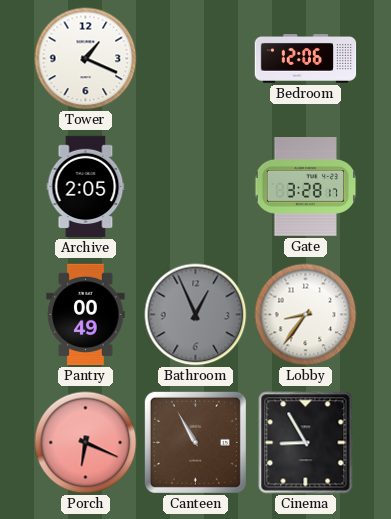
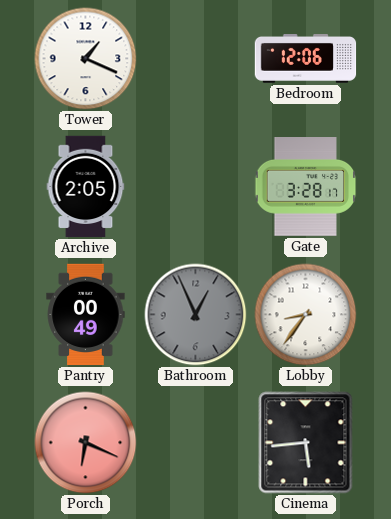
Canteen: 10:55 -> none (195, 442)
Cinema: 8:55 -> 5:44 (306, 443)
